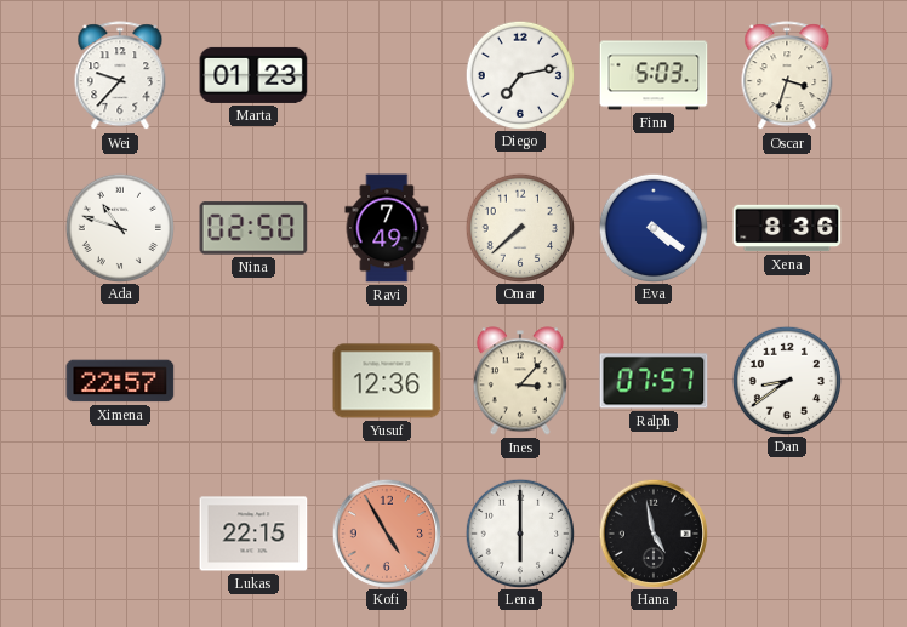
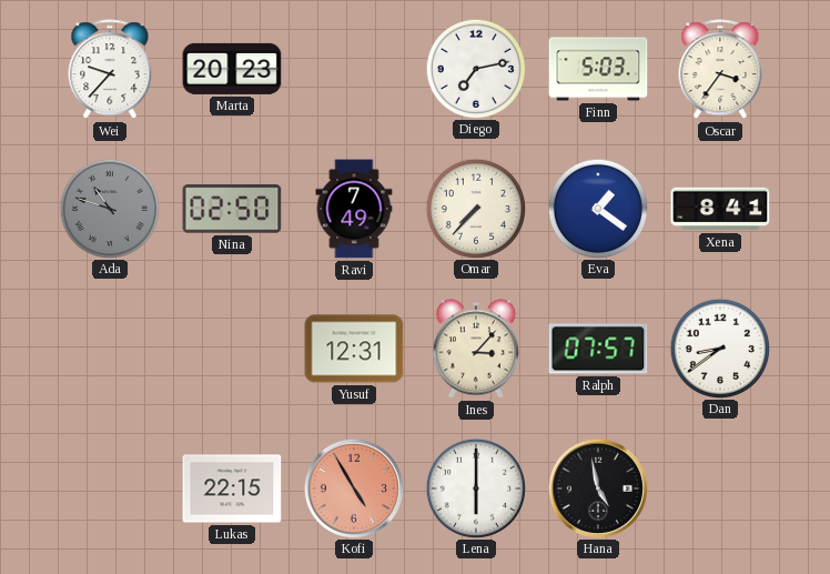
Marta: 01:23 -> 20:23 (232, 69)
Oscar: 3:33 -> 3:36 (720, 70)
Ada dial: white -> grey (109, 208)
Omar: 7:38 -> 7:37 (475, 208)
Eva: 4:21 -> 1:21 (597, 208)
Xena: 8:36 -> 8:41 (720, 209)
Ximena: 22:57 -> none (120, 381)
Yusuf: 12:36 -> 12:31 (354, 349)
